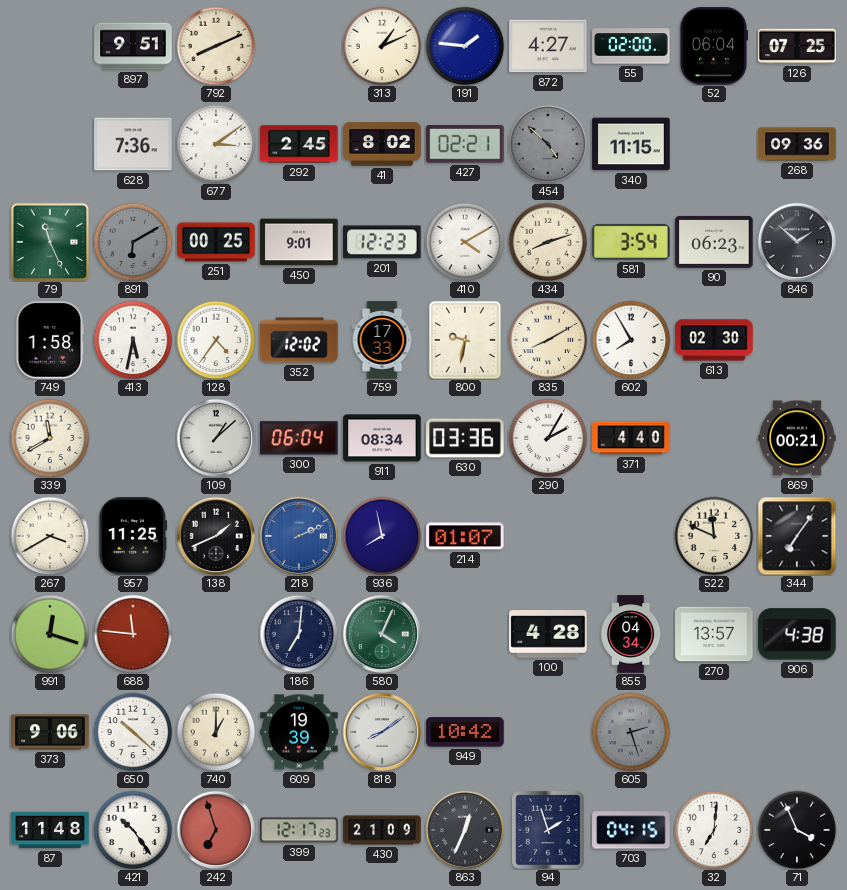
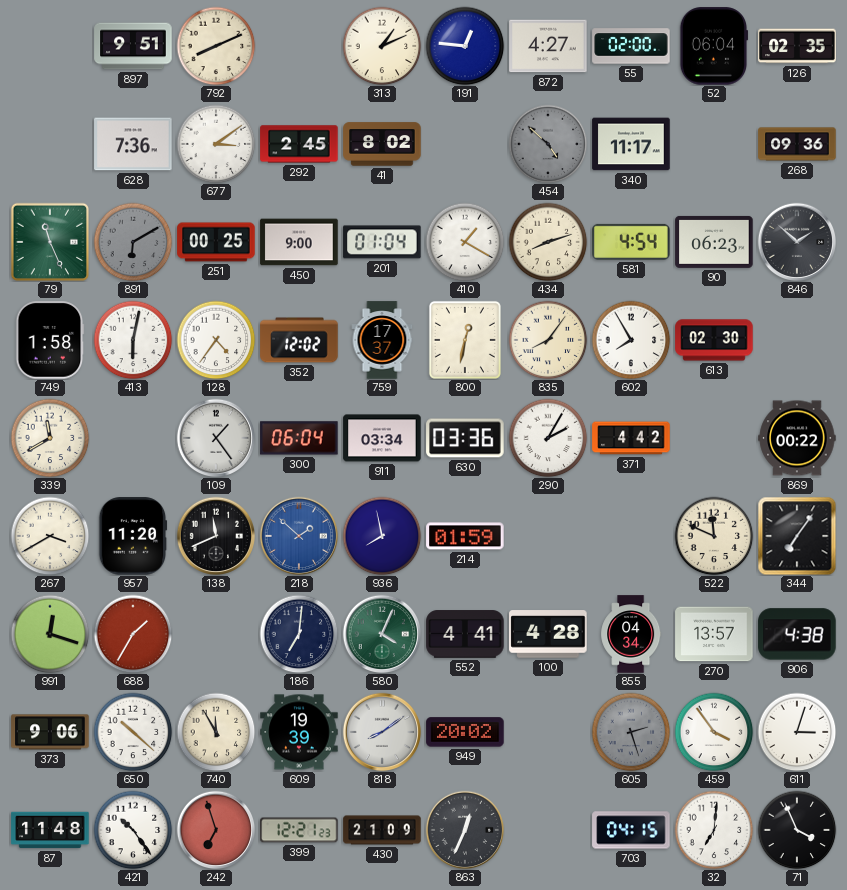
191: 1:46 -> 12:46 (465, 46)
126: 07:25 -> 02:35 (797, 46)
427: 02:21 -> none (465, 145)
340: 11:15 -> 11:17 (631, 144)
450: 9:01 -> 9:00 (299, 242)
201: 12:23 -> 01:04 (382, 242)
410: 4:10 -> 1:20 (465, 242)
581: 3:54 -> 4:54 (631, 242)
413: 5:32 -> 6:02 (133, 340)
759: 17:33 -> 17:37 (382, 340)
800: 9:32 -> 12:32 (465, 340)
835: 8:10 -> 8:06 (548, 340)
109: 1:08 -> 1:24 (216, 438)
911: 08:34 -> 03:34 (382, 438)
371: 4:40 -> 4:42 (631, 438)
869: 00:21 -> 00:22 (797, 438)
957: 11:25 -> 11:20 (133, 536)
138: 1:41 -> 11:41 (216, 536)
218: 2:11 -> 1:52 (299, 536)
214: 01:07 -> 01:59 (465, 536)
688: 11:46 -> 1:35 (133, 634)
552: none -> 4:41 (465, 634)
740: 1:00 -> 11:55 (216, 732)
949: 10:42 -> 20:02 (465, 732)
459: none -> 3:54 (714, 732)
611: none -> 3:03 (797, 732)
399: 12:17 -> 12:21 (299, 830)
94: 1:57 -> none (548, 830)
